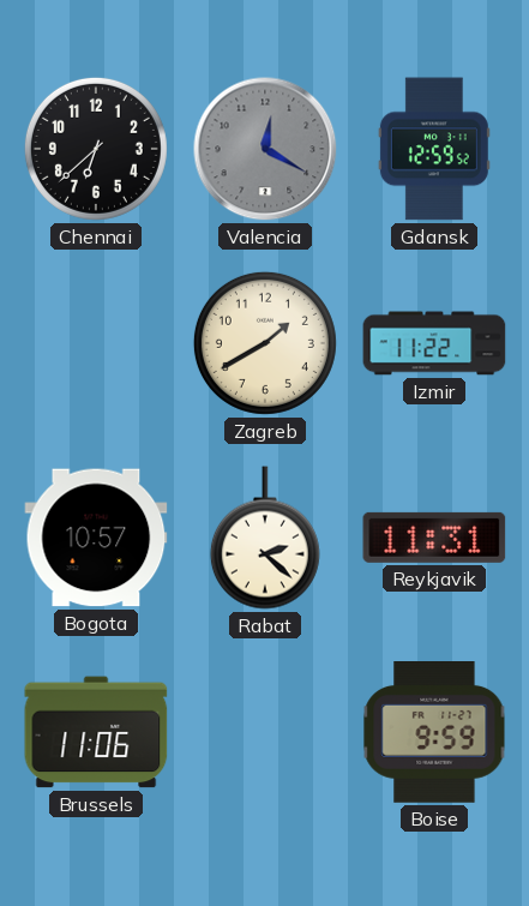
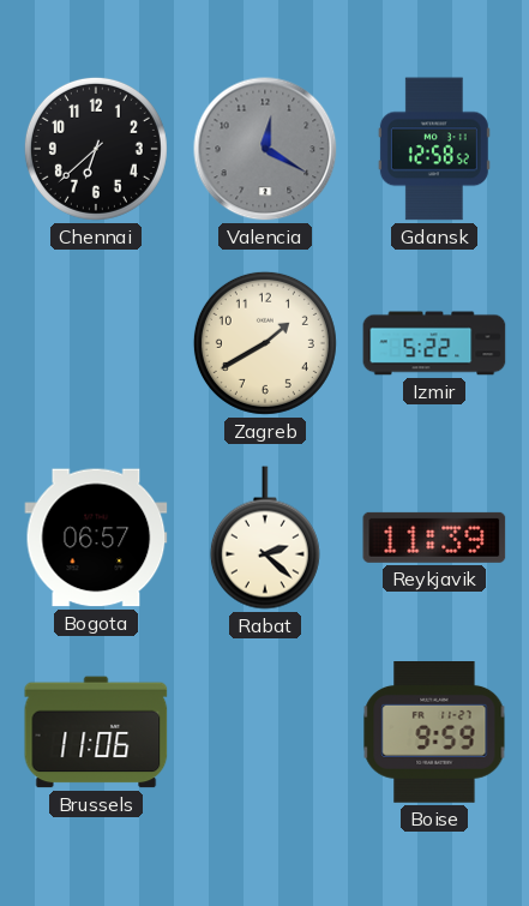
Gdansk: 12:59 -> 12:58 (434, 149)
Izmir: 11:22 -> 5:22 (434, 343)
Bogota: 10:57 -> 06:57 (96, 538)
Reykjavik: 11:31 -> 11:39 (434, 538)
